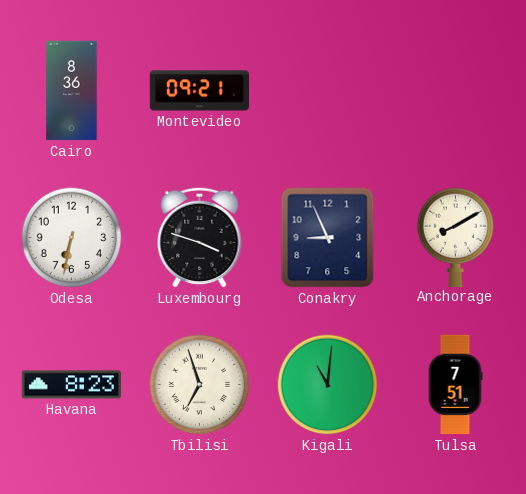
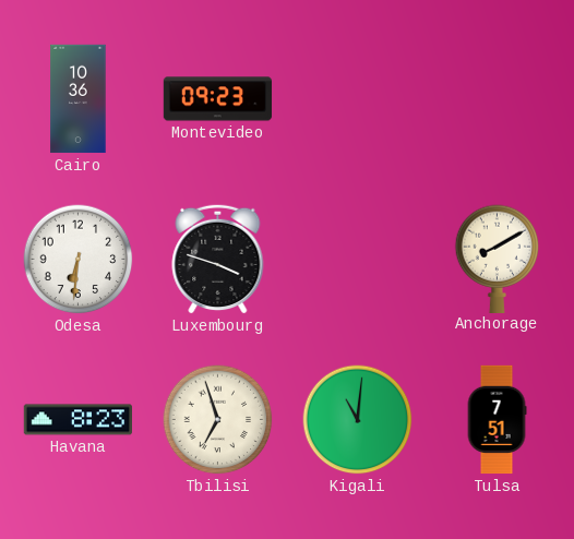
Cairo: 8:36 -> 10:36 (79, 99)
Montevideo: 09:21 -> 09:23 (218, 99)
Odesa: 6:32 -> 6:31 (79, 260)
Conakry: 8:56 -> none (328, 238)
